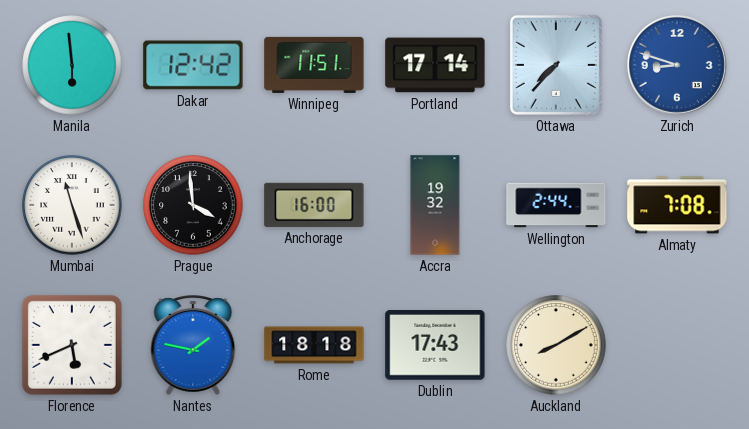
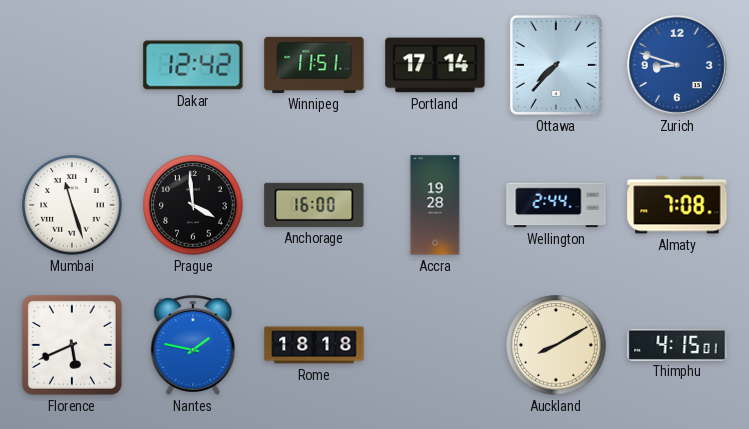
Manila: 5:59 -> none (72, 65)
Accra: 19:32 -> 19:28 (435, 205)
Dublin: 17:43 -> none (435, 346)
Thimphu: none -> 4:15 (677, 344)
